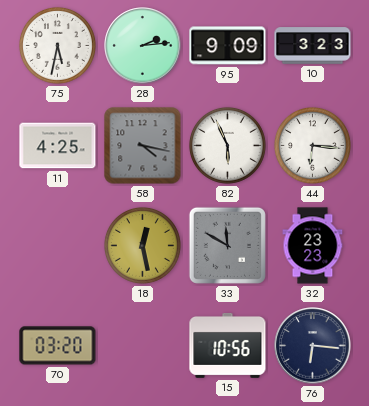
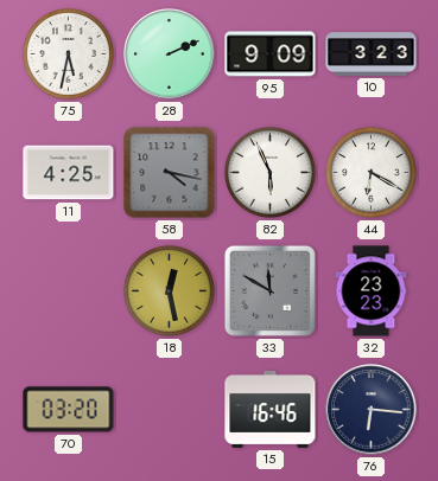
28: 2:14 -> 2:11 (170, 54)
44: 6:16 -> 6:20 (370, 172)
15: 10:56 -> 16:46 (271, 409)
